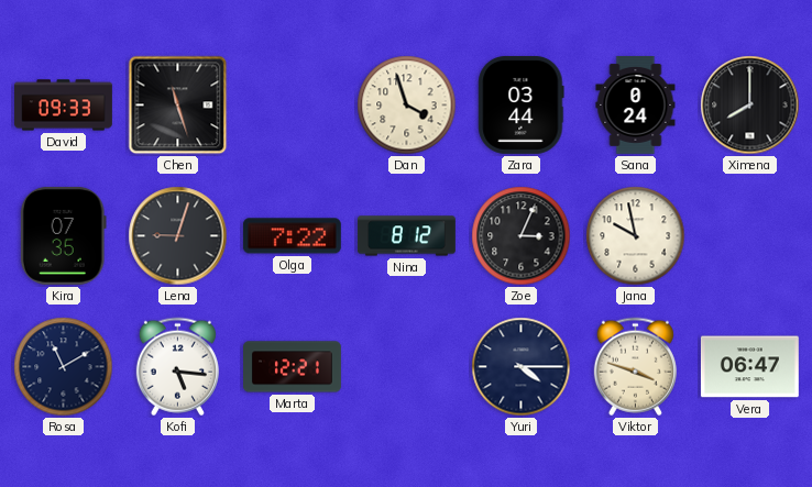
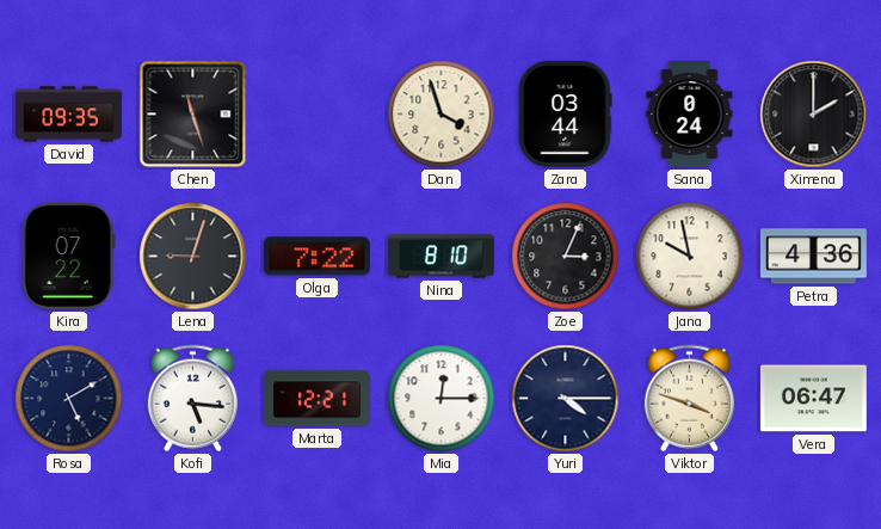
David: 09:33 -> 09:35 (69, 115)
Ximena: 8:00 -> 2:00 (814, 115)
Kira: 07:35 -> 07:22 (68, 256)
Nina: 8:12 -> 8:10 (440, 257)
Petra: none -> 4:36 (813, 257)
Rosa: 11:10 -> 5:10 (69, 399)
Mia: none -> 12:15 (442, 399)
